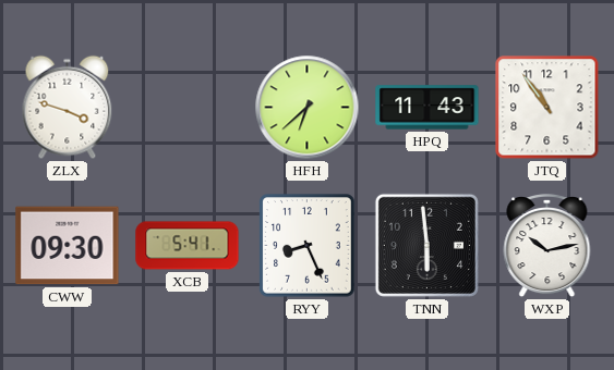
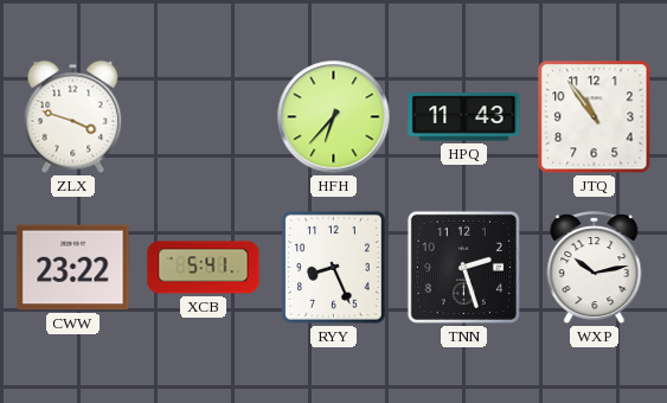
HFH: 6:38 -> 6:37 (334, 117)
CWW: 09:30 -> 23:22 (73, 268)
TNN: 5:59 -> 2:27 (463, 267)
